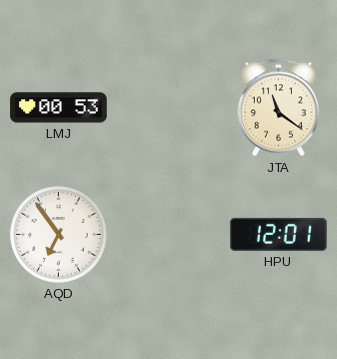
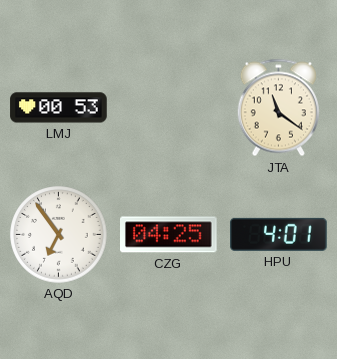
CZG: none -> 04:25 (169, 235)
HPU: 12:01 -> 4:01 (279, 234)
